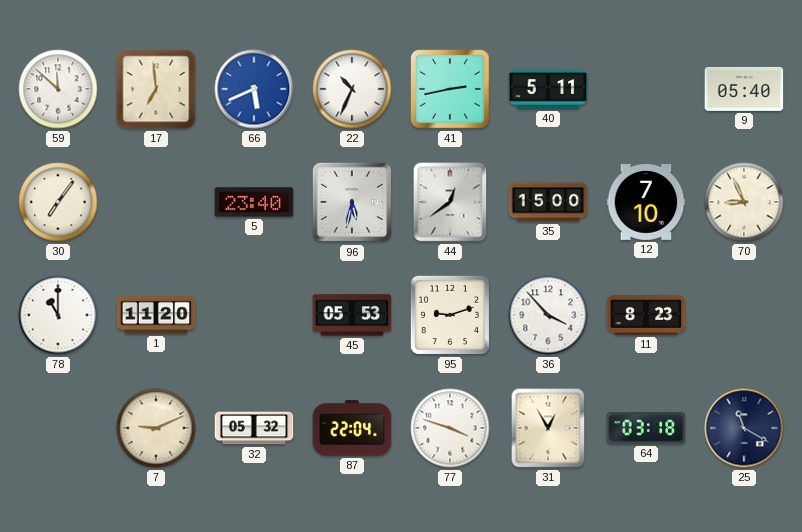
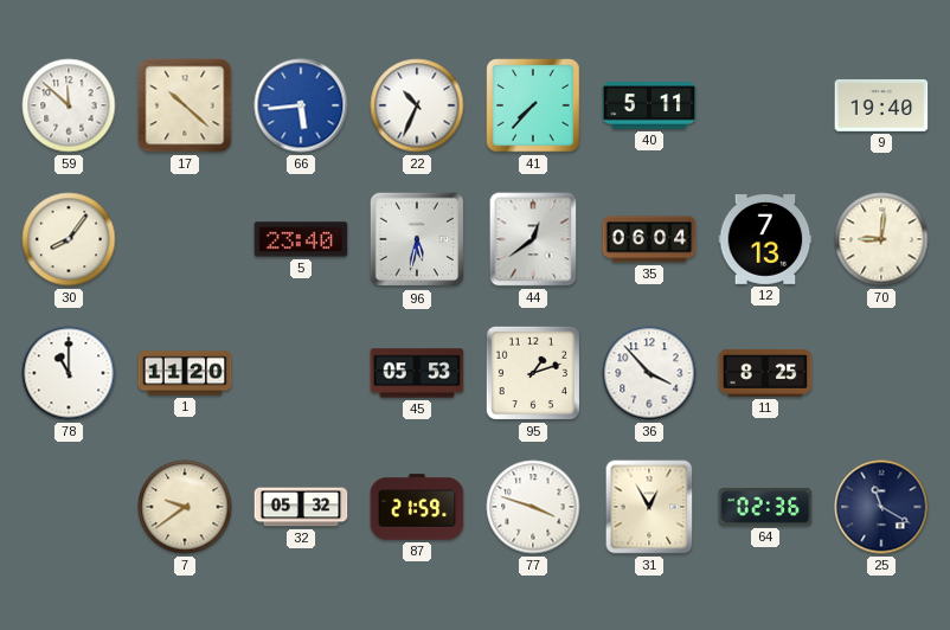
17: 6:59 -> 10:22 (185, 105)
66: 5:41 -> 5:44 (301, 105)
41: 2:43 -> 7:37 (533, 105)
9: 05:40 -> 19:40 (881, 105)
30: 7:06 -> 8:06 (69, 239)
35: 15:00 -> 06:04 (649, 239)
12: 7:10 -> 7:13 (765, 240)
70: 8:56 -> 9:01 (881, 239)
95: 9:12 -> 1:12 (533, 373)
11: 8:23 -> 8:25 (765, 373)
7: 9:11 -> 9:39 (185, 507)
87: 22:04 -> 21:59 (417, 507)
64: 03:18 -> 02:36 (765, 507)
